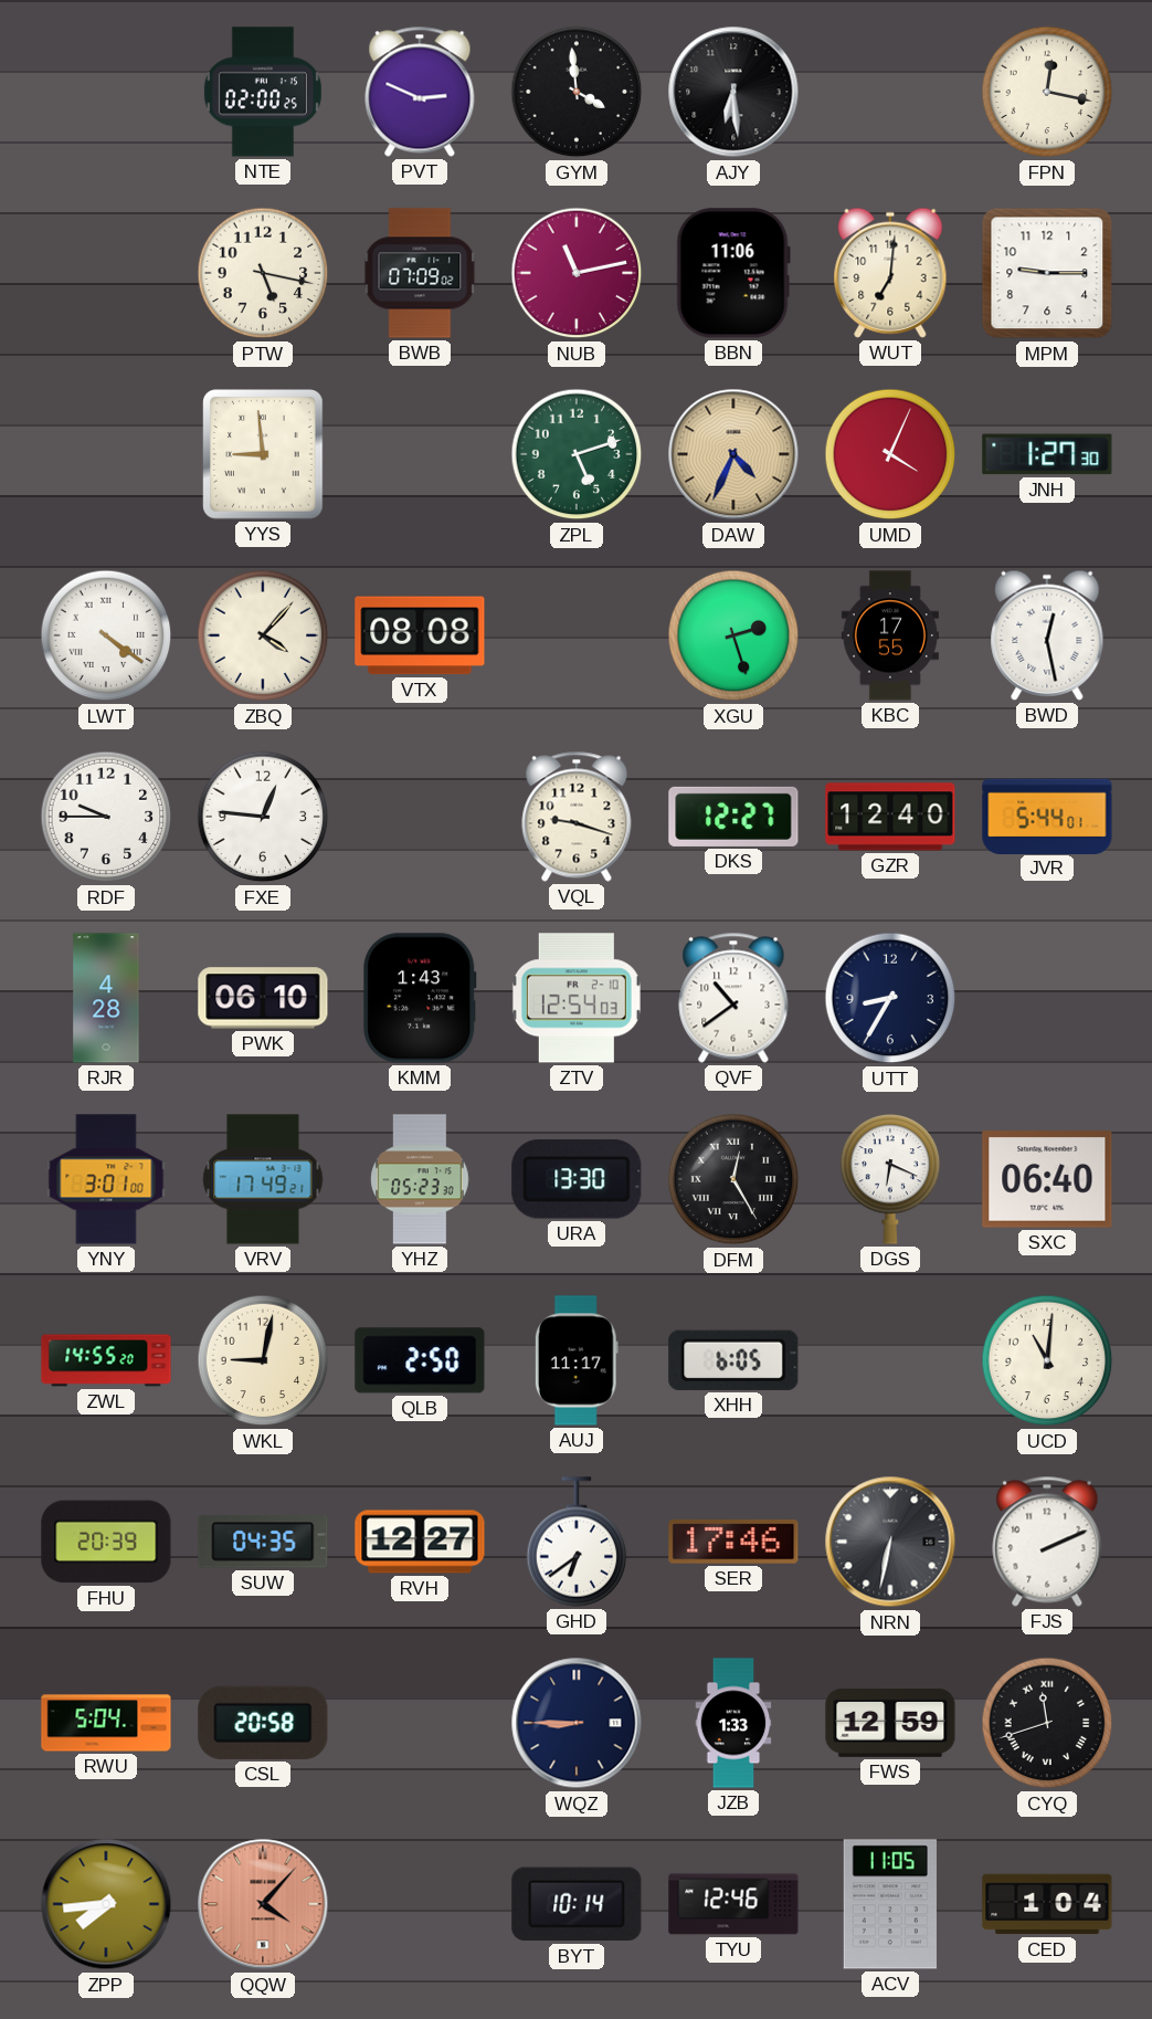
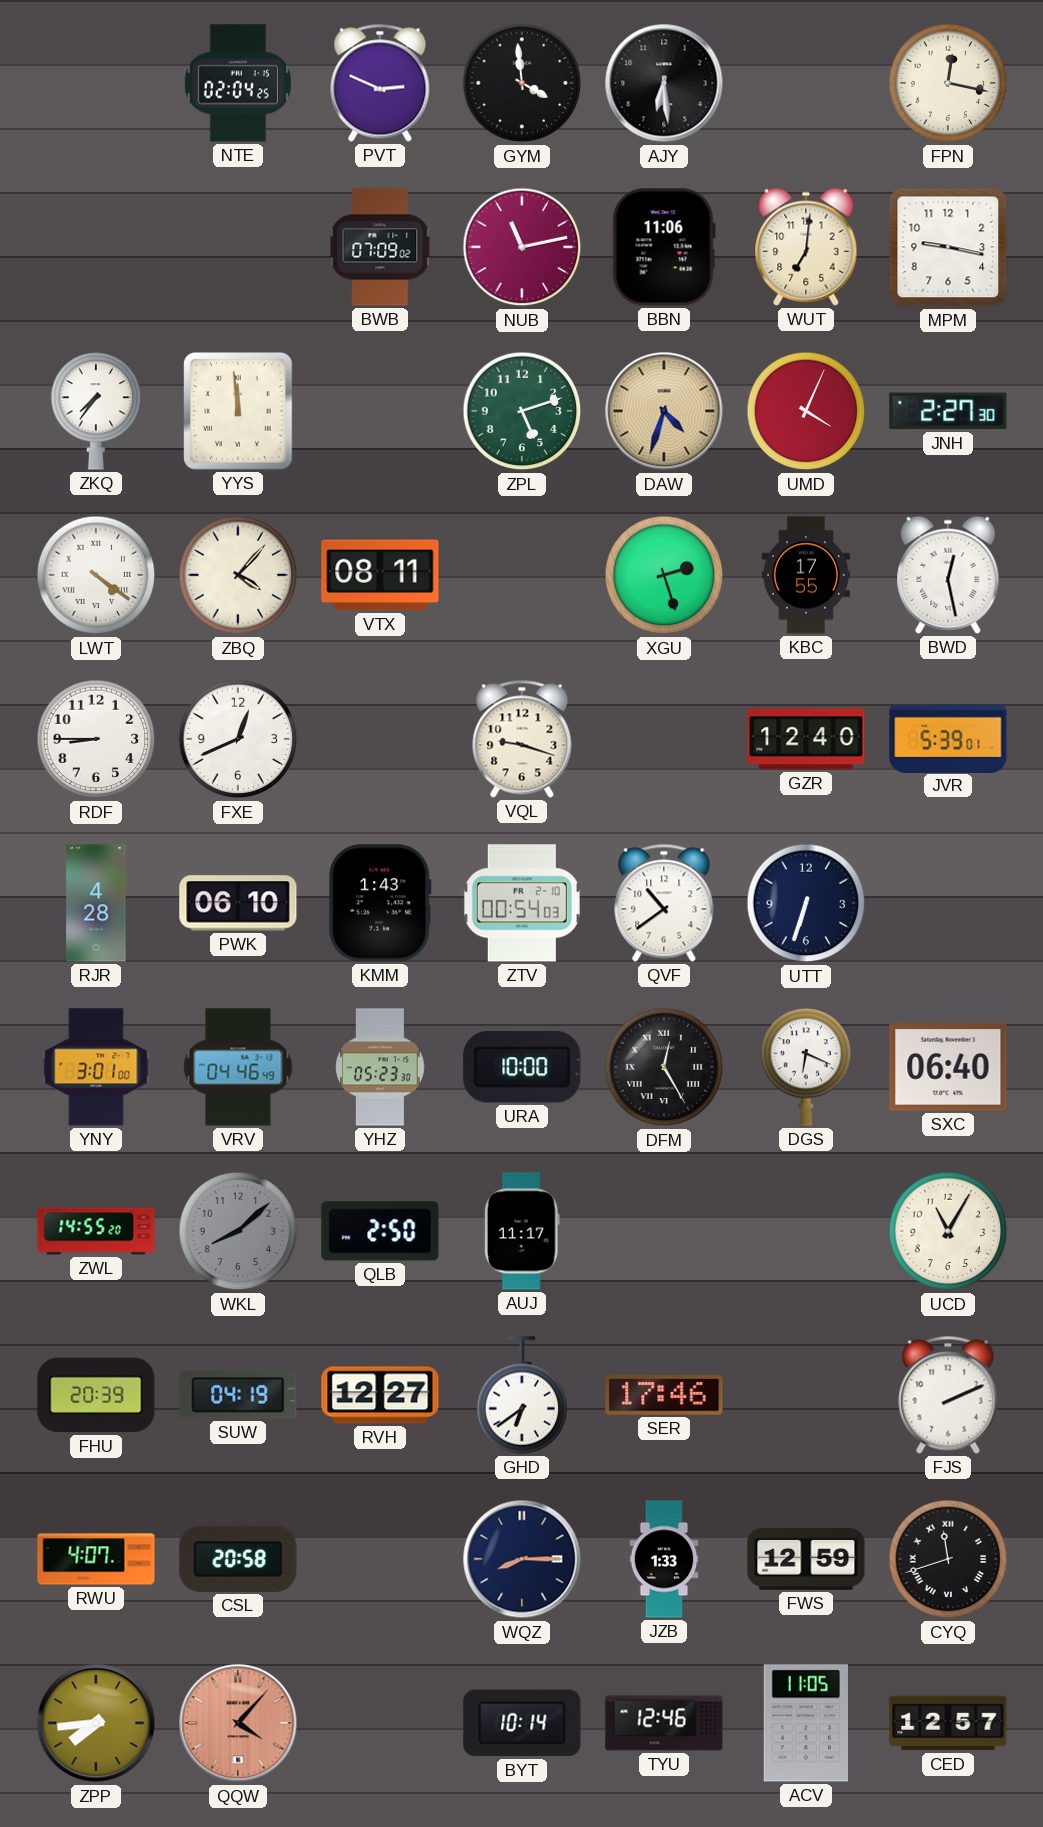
NTE: 02:00 -> 02:04 (238, 83)
PTW: 5:17 -> none (263, 273)
MPM: 9:15 -> 9:17 (948, 247)
ZKQ: none -> 7:36 (96, 412)
YYS: 8:59 -> 11:59 (238, 411)
DAW: 4:34 -> 4:33 (664, 411)
JNH: 1:27 -> 2:27 (948, 411)
VTX: 08:08 -> 08:11 (380, 575)
RDF: 9:45 -> 8:45 (96, 739)
FXE: 12:46 -> 12:41 (238, 739)
DKS: 12:27 -> none (733, 817)
JVR: 5:44 -> 5:39 (948, 738)
ZTV: 12:54 -> 00:54 (522, 903)
UTT: 8:35 -> 6:33 (806, 903)
VRV: 17:49 -> 04:46 (238, 1067)
URA: 13:30 -> 10:00 (522, 1067)
WKL: 9:02 -> 8:08 (238, 1231)
WKL dial: cream -> grey (238, 1231)
XHH: 6:05 -> none (733, 1360)
UCD: 11:01 -> 11:05 (948, 1231)
SUW: 04:35 -> 04:19 (238, 1395)
NRN: 6:32 -> none (890, 1542)
RWU: 5:04 -> 4:07 (96, 1559)
WQZ: 8:45 -> 8:15 (522, 1559)
CED: 1:04 -> 12:57 (948, 1723)
